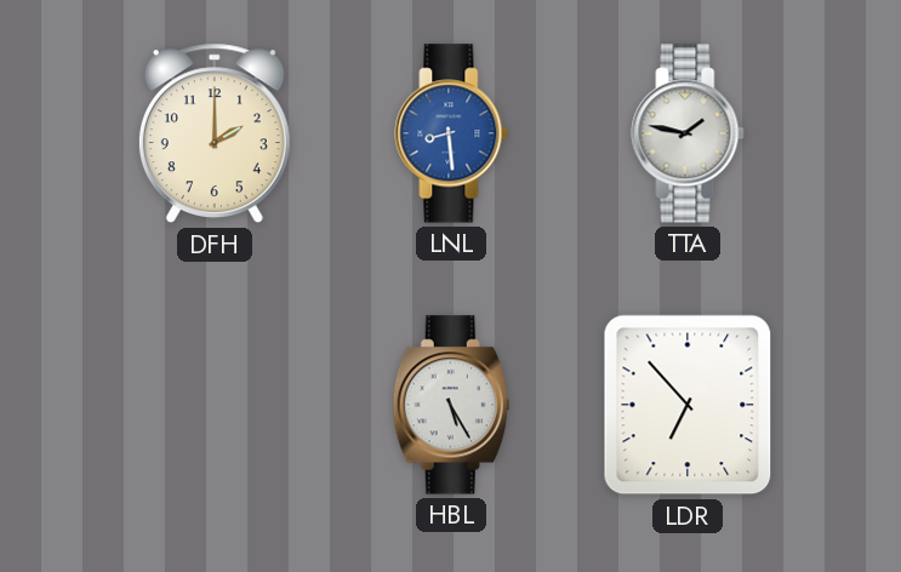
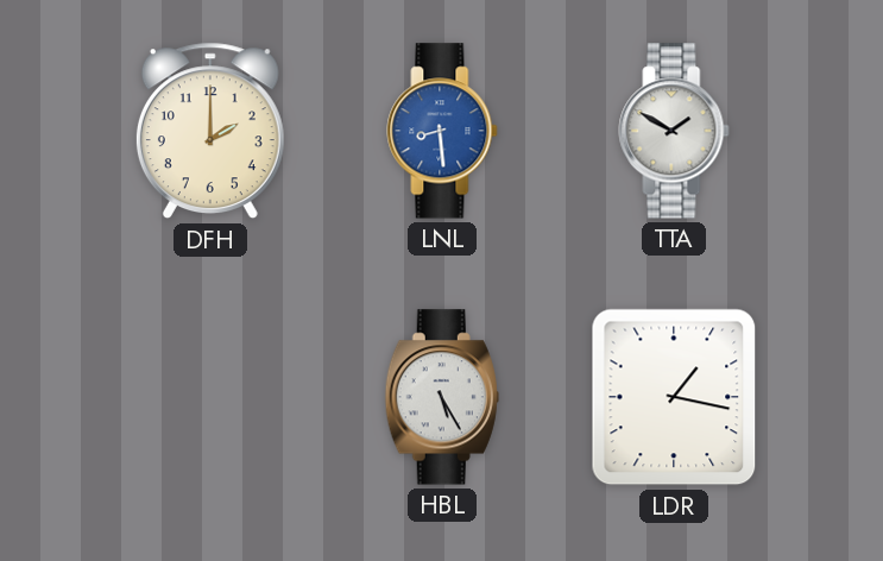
TTA: 1:47 -> 1:50 (674, 131)
LDR: 6:53 -> 1:17 (674, 397)
